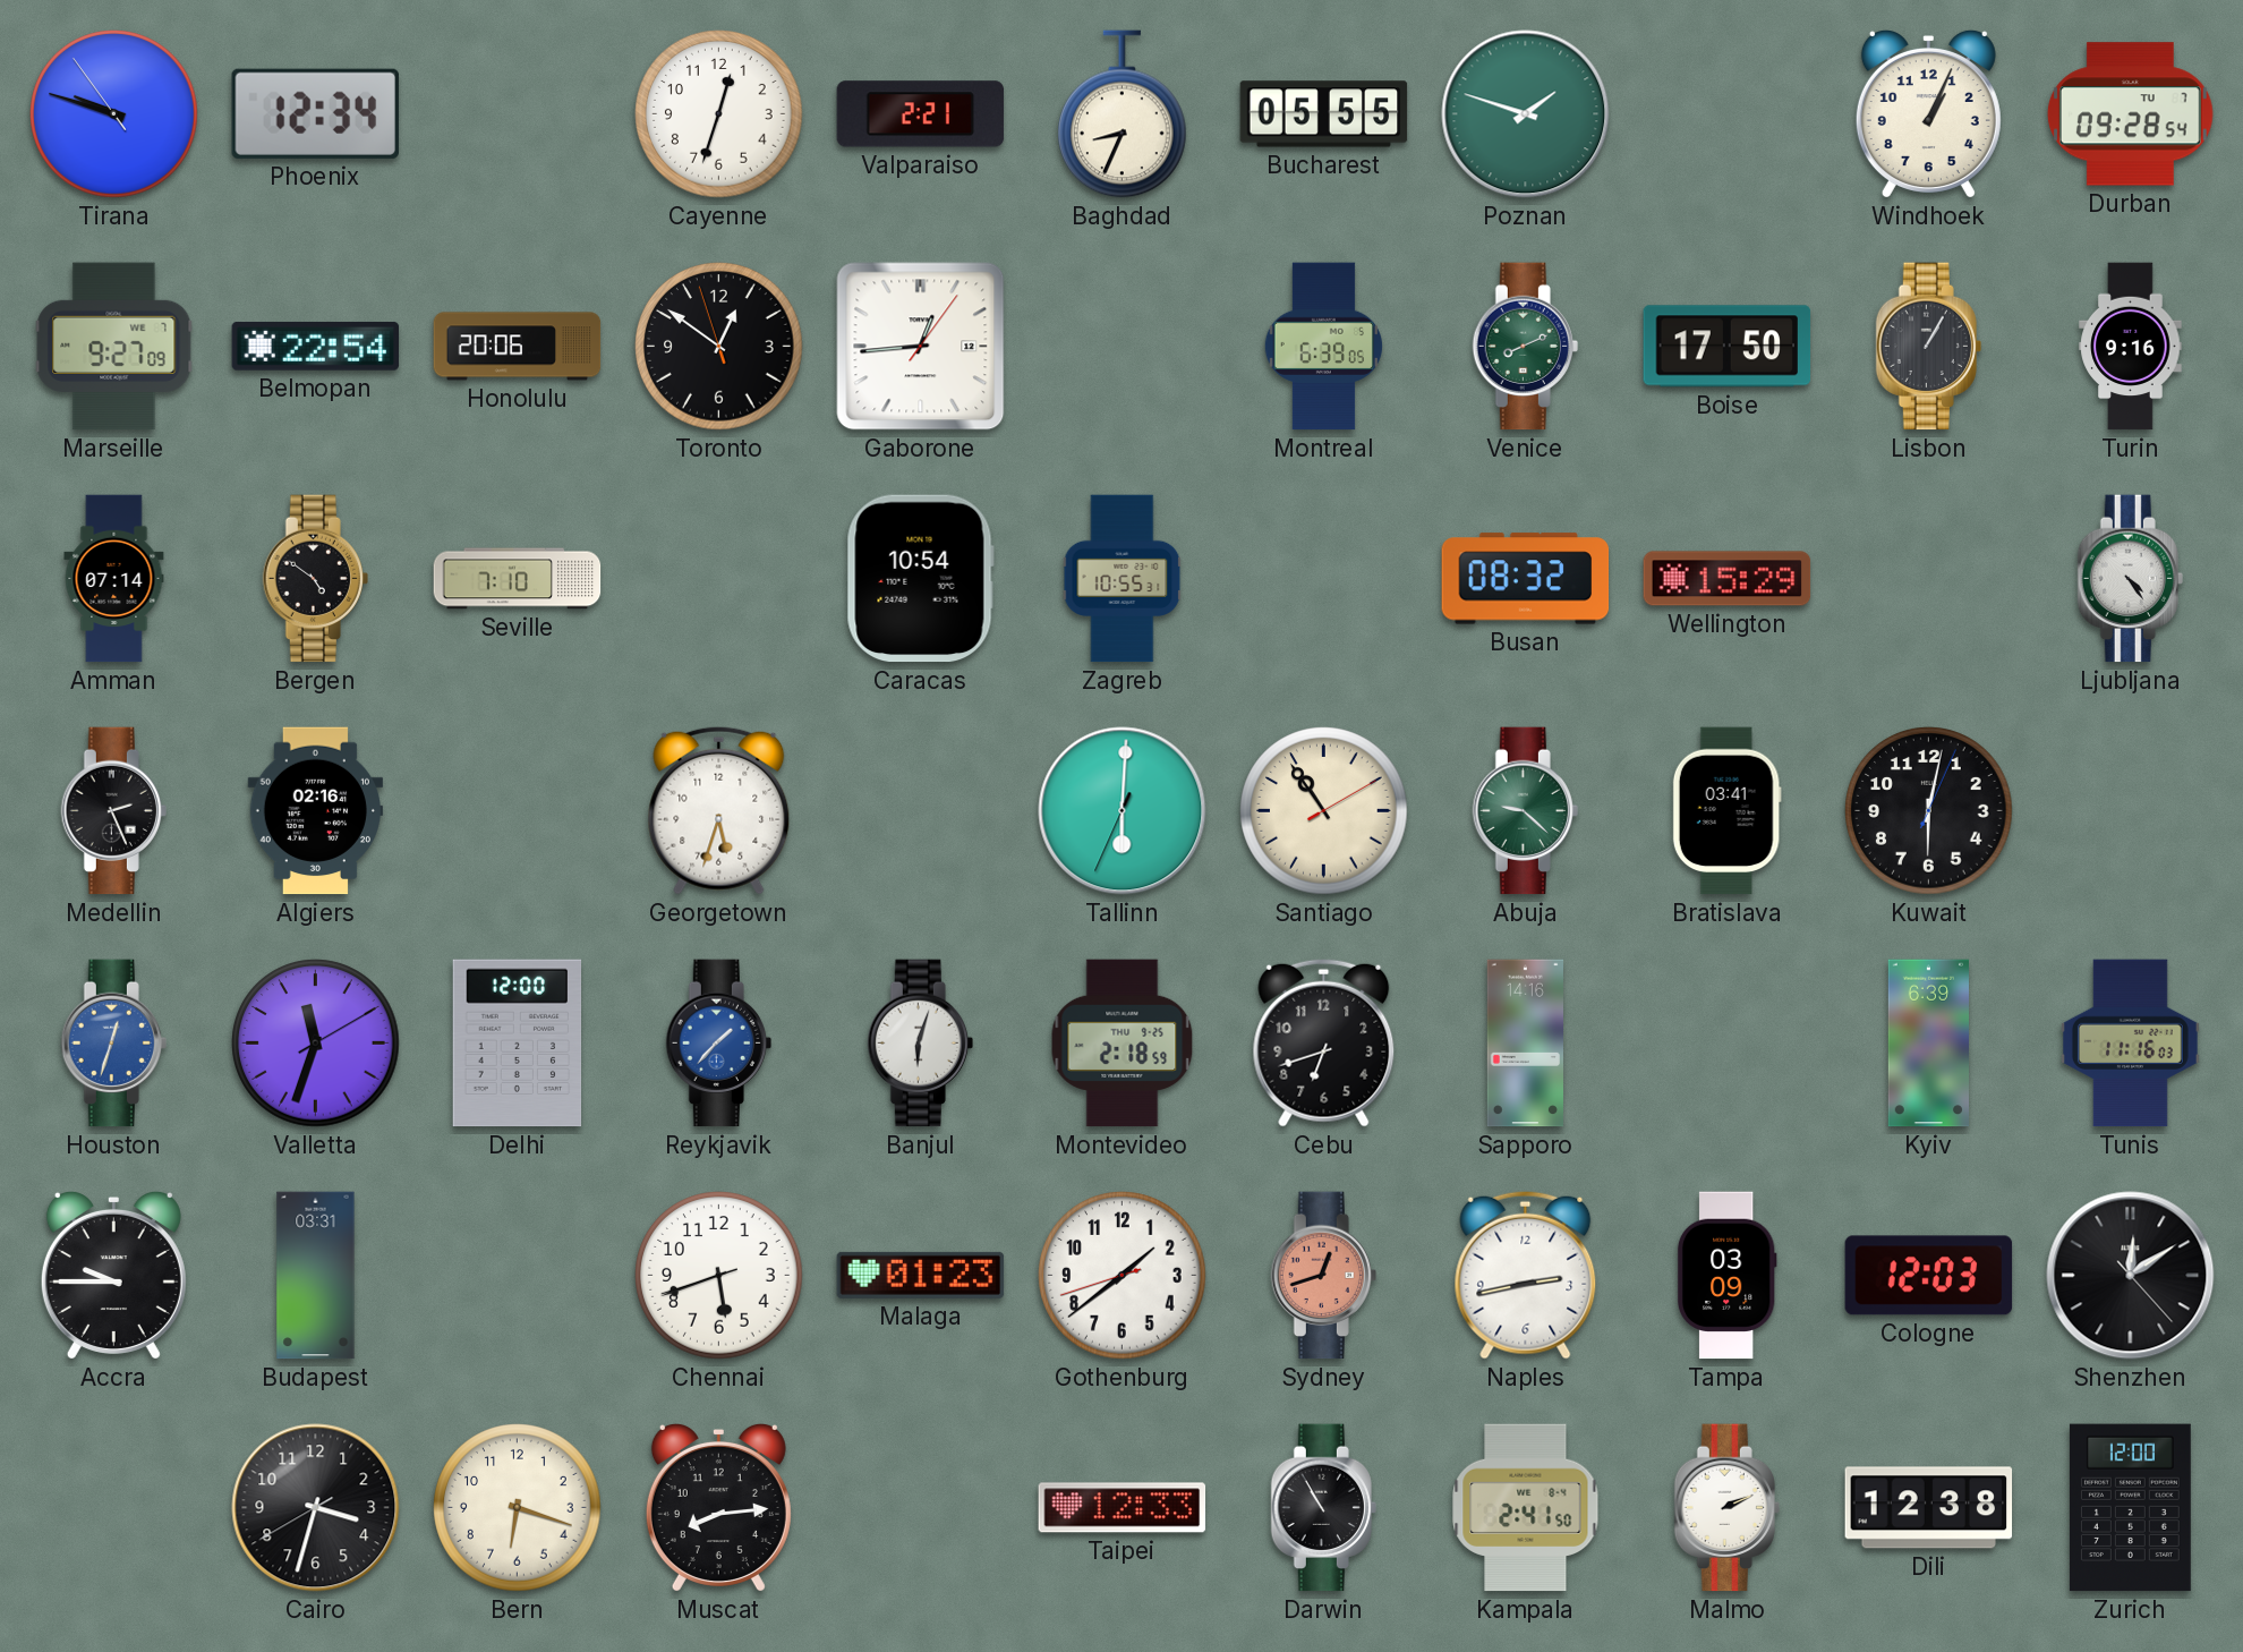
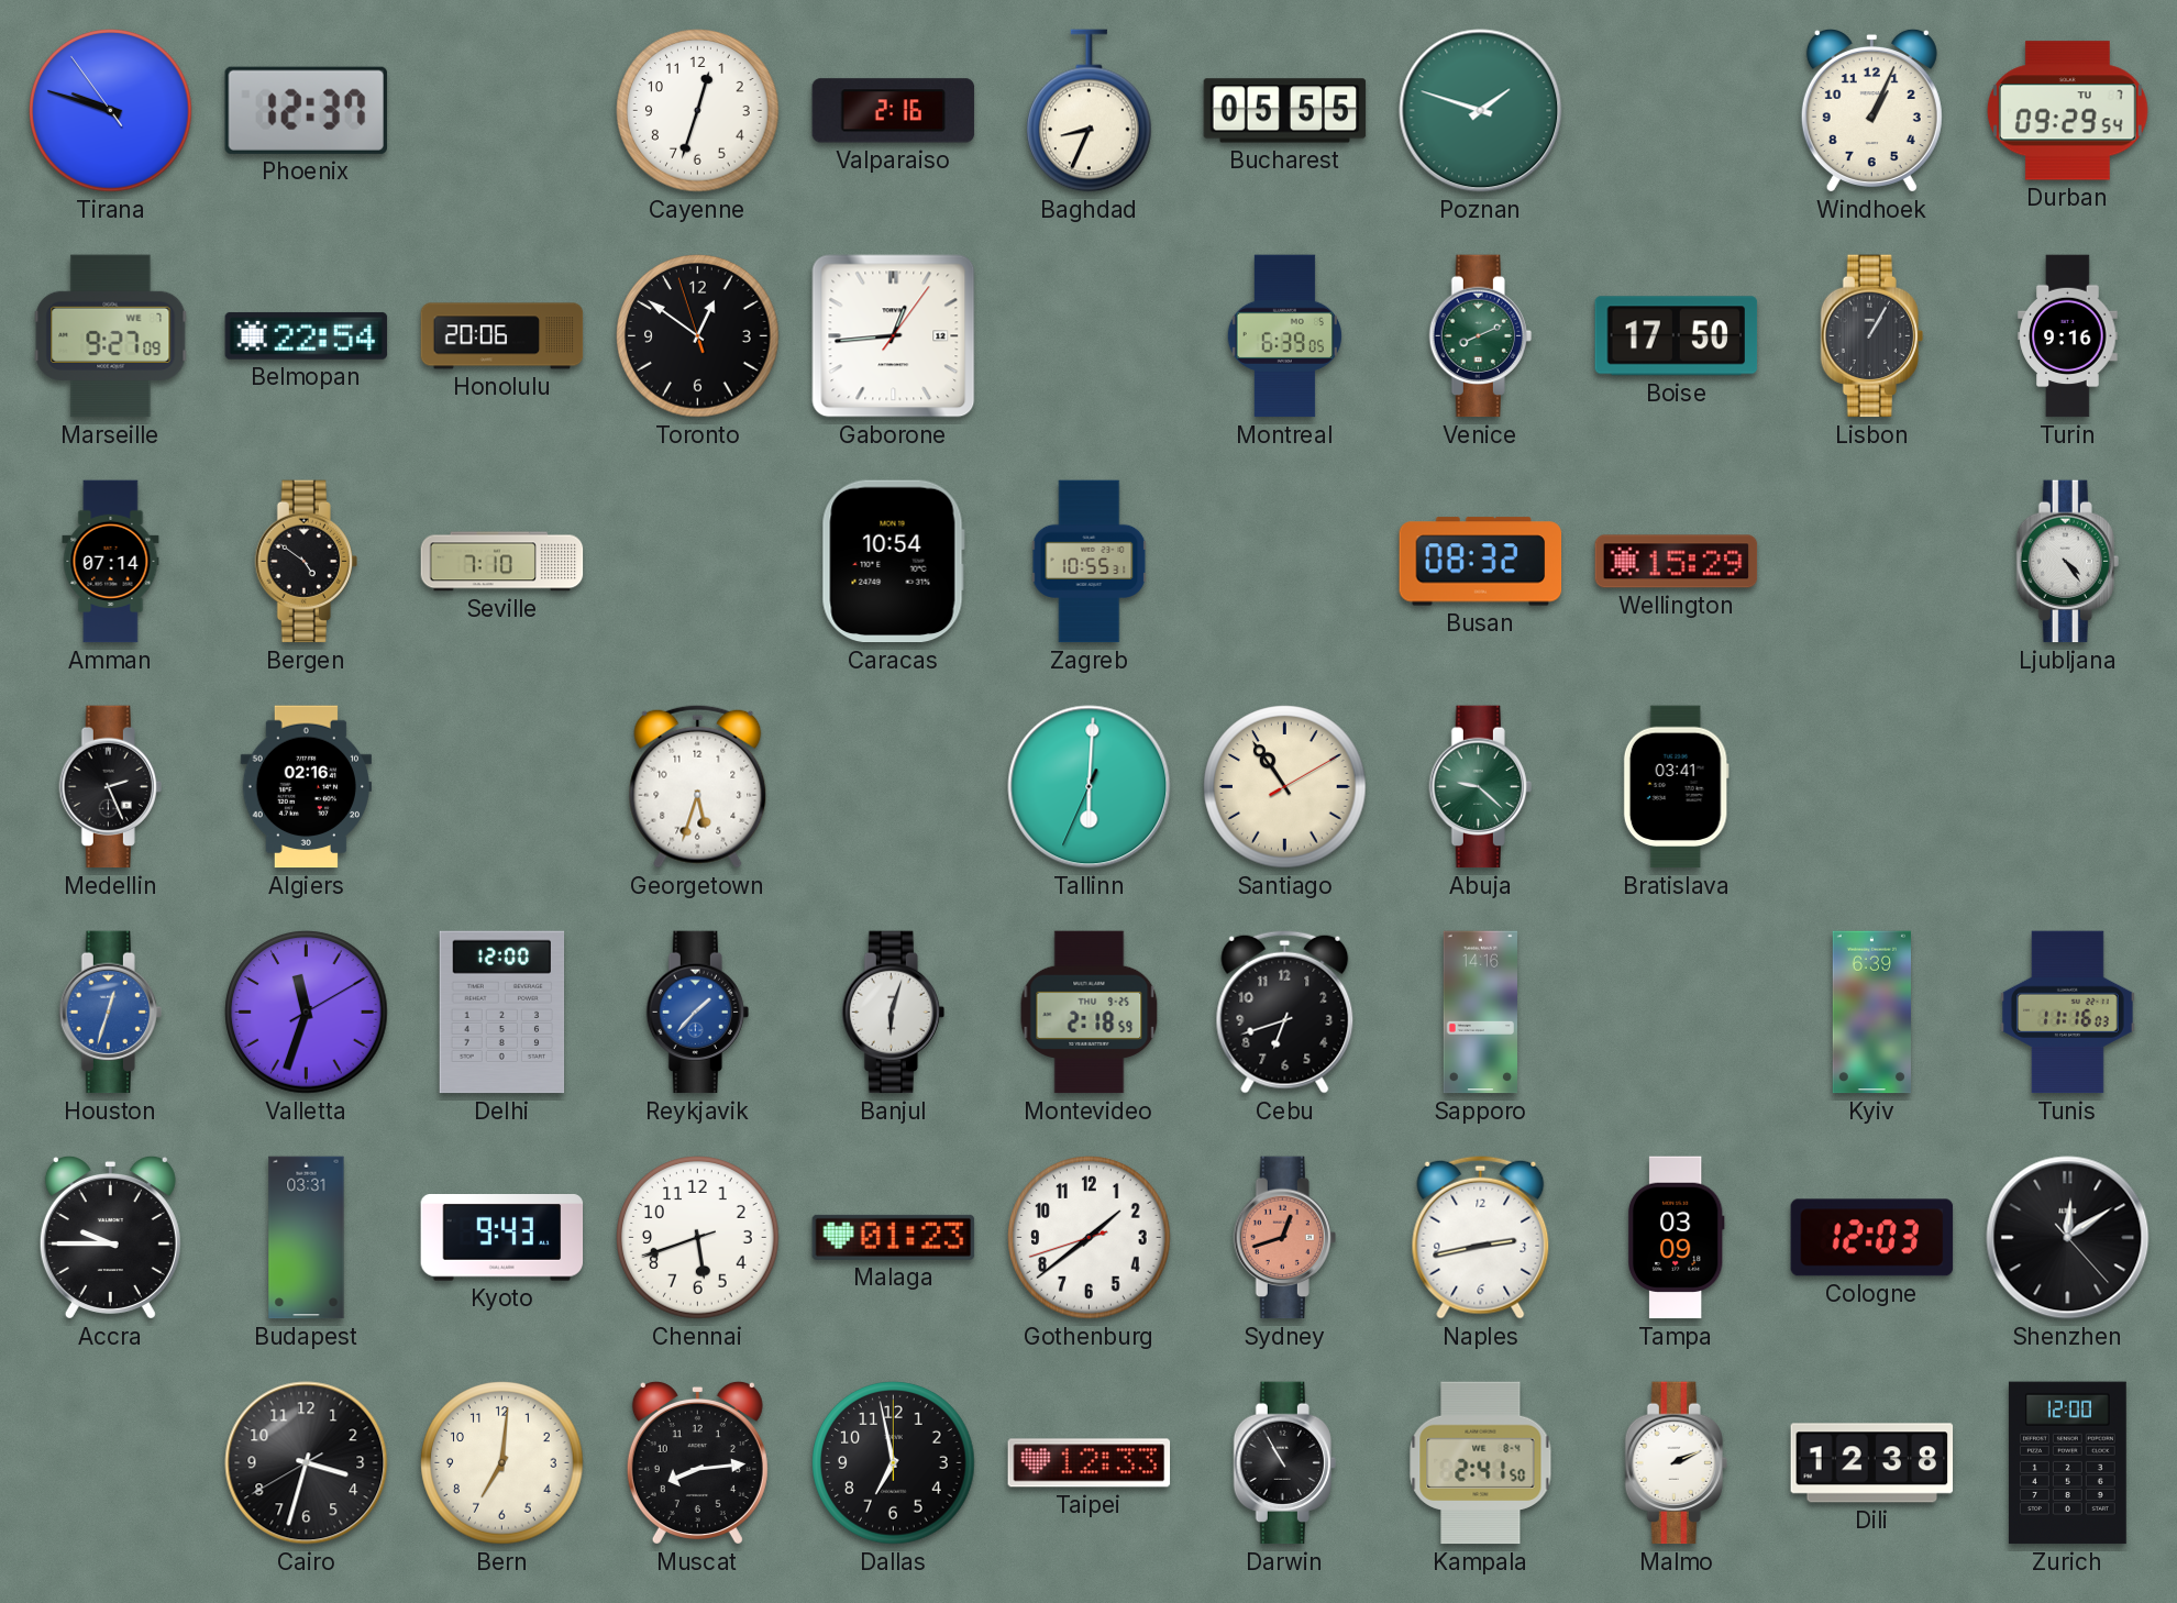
Phoenix: 12:34 -> 12:37 (306, 110)
Valparaiso: 2:21 -> 2:16 (894, 111)
Durban: 09:28 -> 09:29 (2067, 111)
Kuwait: 6:02 -> none (1929, 811)
Kyoto: none -> 9:43 (502, 1238)
Bern: 6:18 -> 7:01 (502, 1463)
Dallas: none -> 6:58 (894, 1463)
